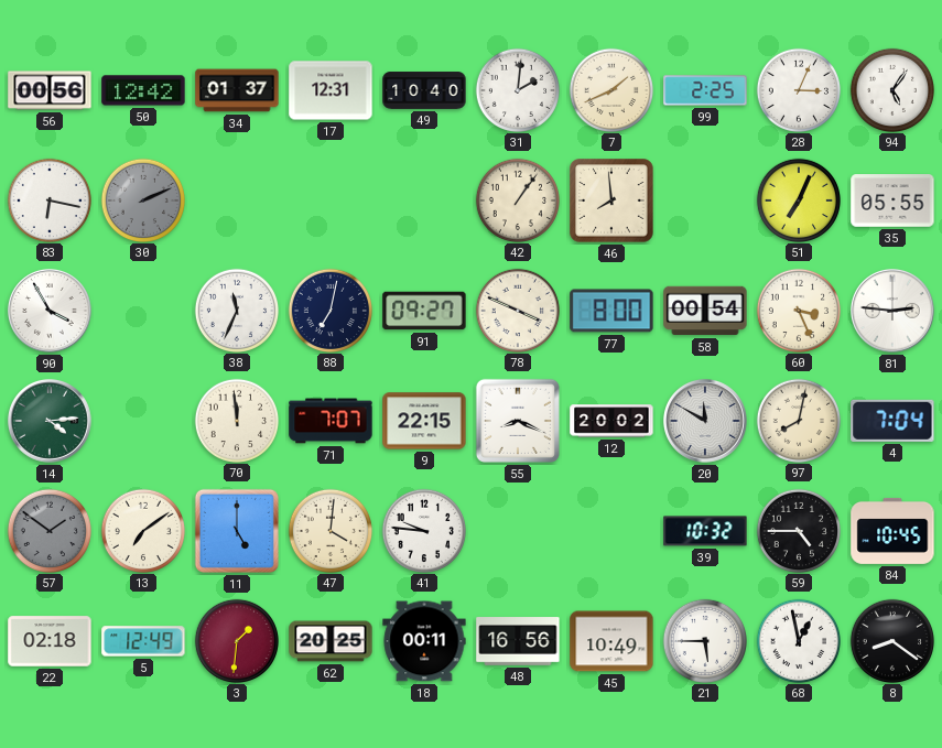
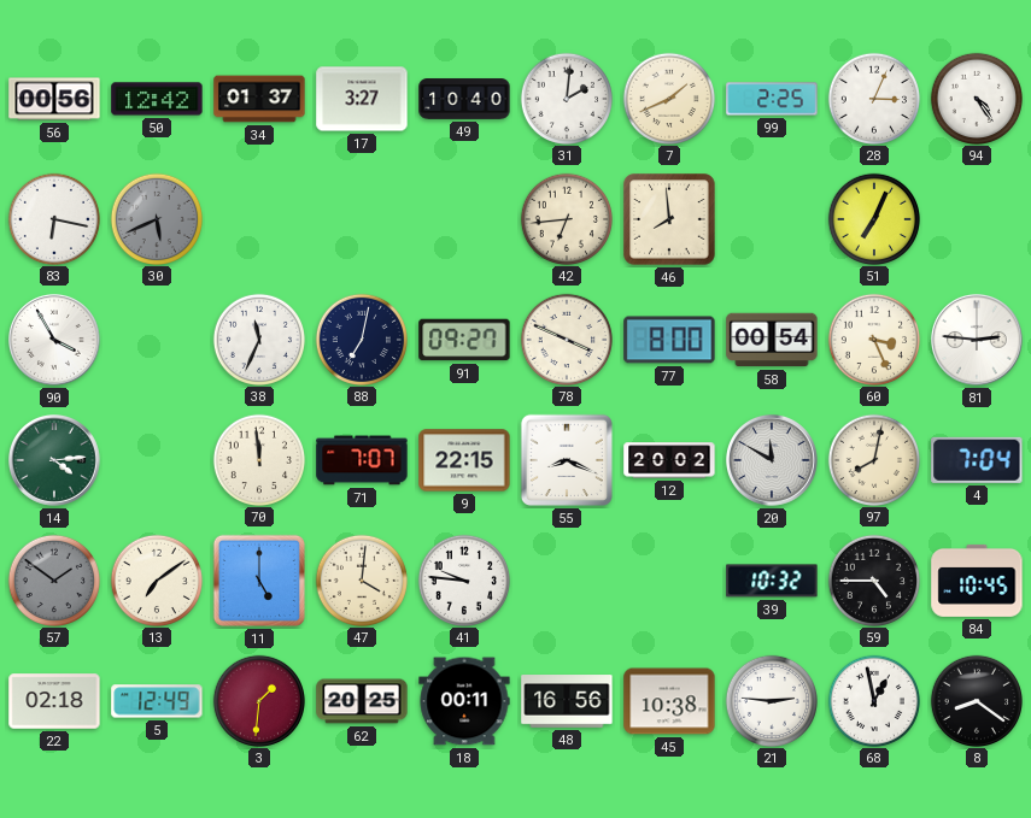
17: 12:31 -> 3:27 (362, 99)
94: 5:06 -> 4:24 (976, 98)
30: 2:11 -> 5:41 (156, 218)
42: 1:06 -> 6:44 (566, 218)
35: 05:55 -> none (892, 200)
45: 10:49 -> 10:38 (669, 701)
21: 5:45 -> 2:46 (771, 700)
